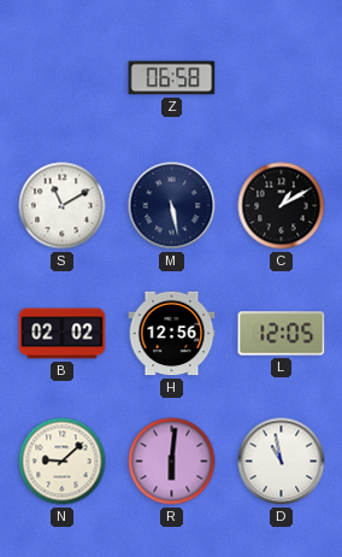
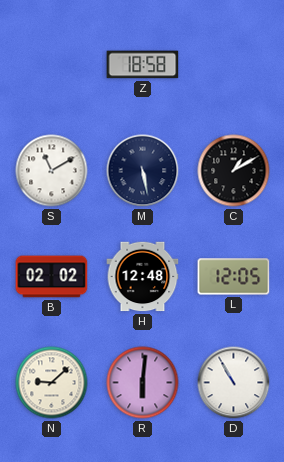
Z: 06:58 -> 18:58 (143, 65)
H: 12:56 -> 12:48 (143, 277)
D: 10:58 -> 10:55 (234, 383)
